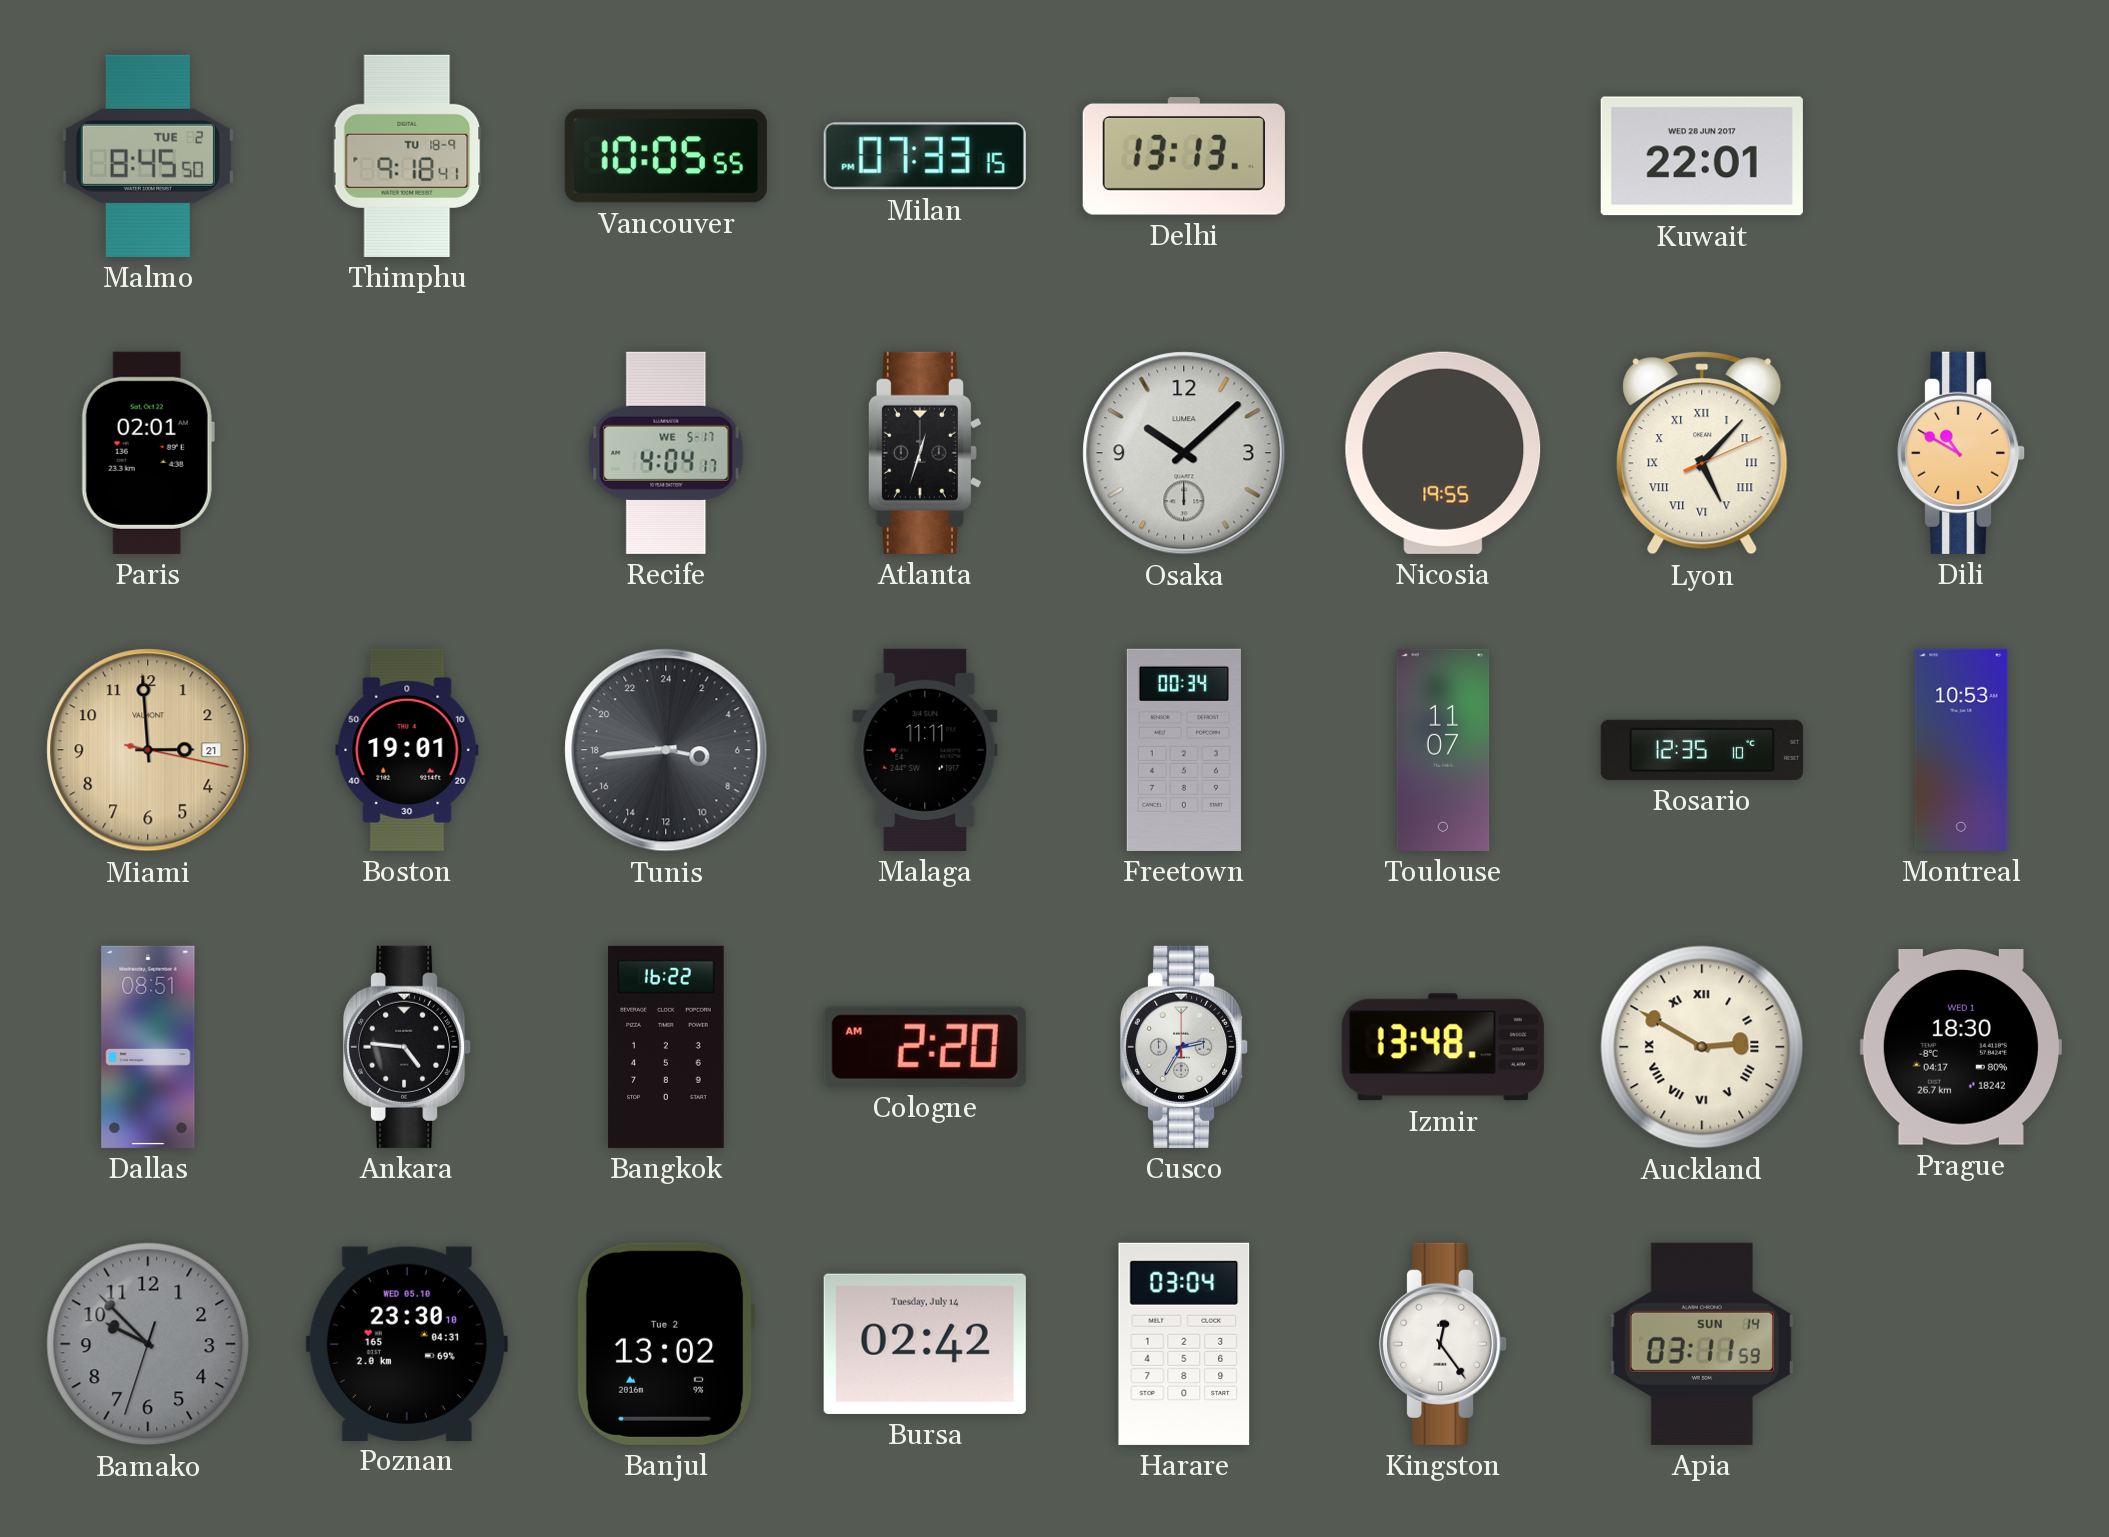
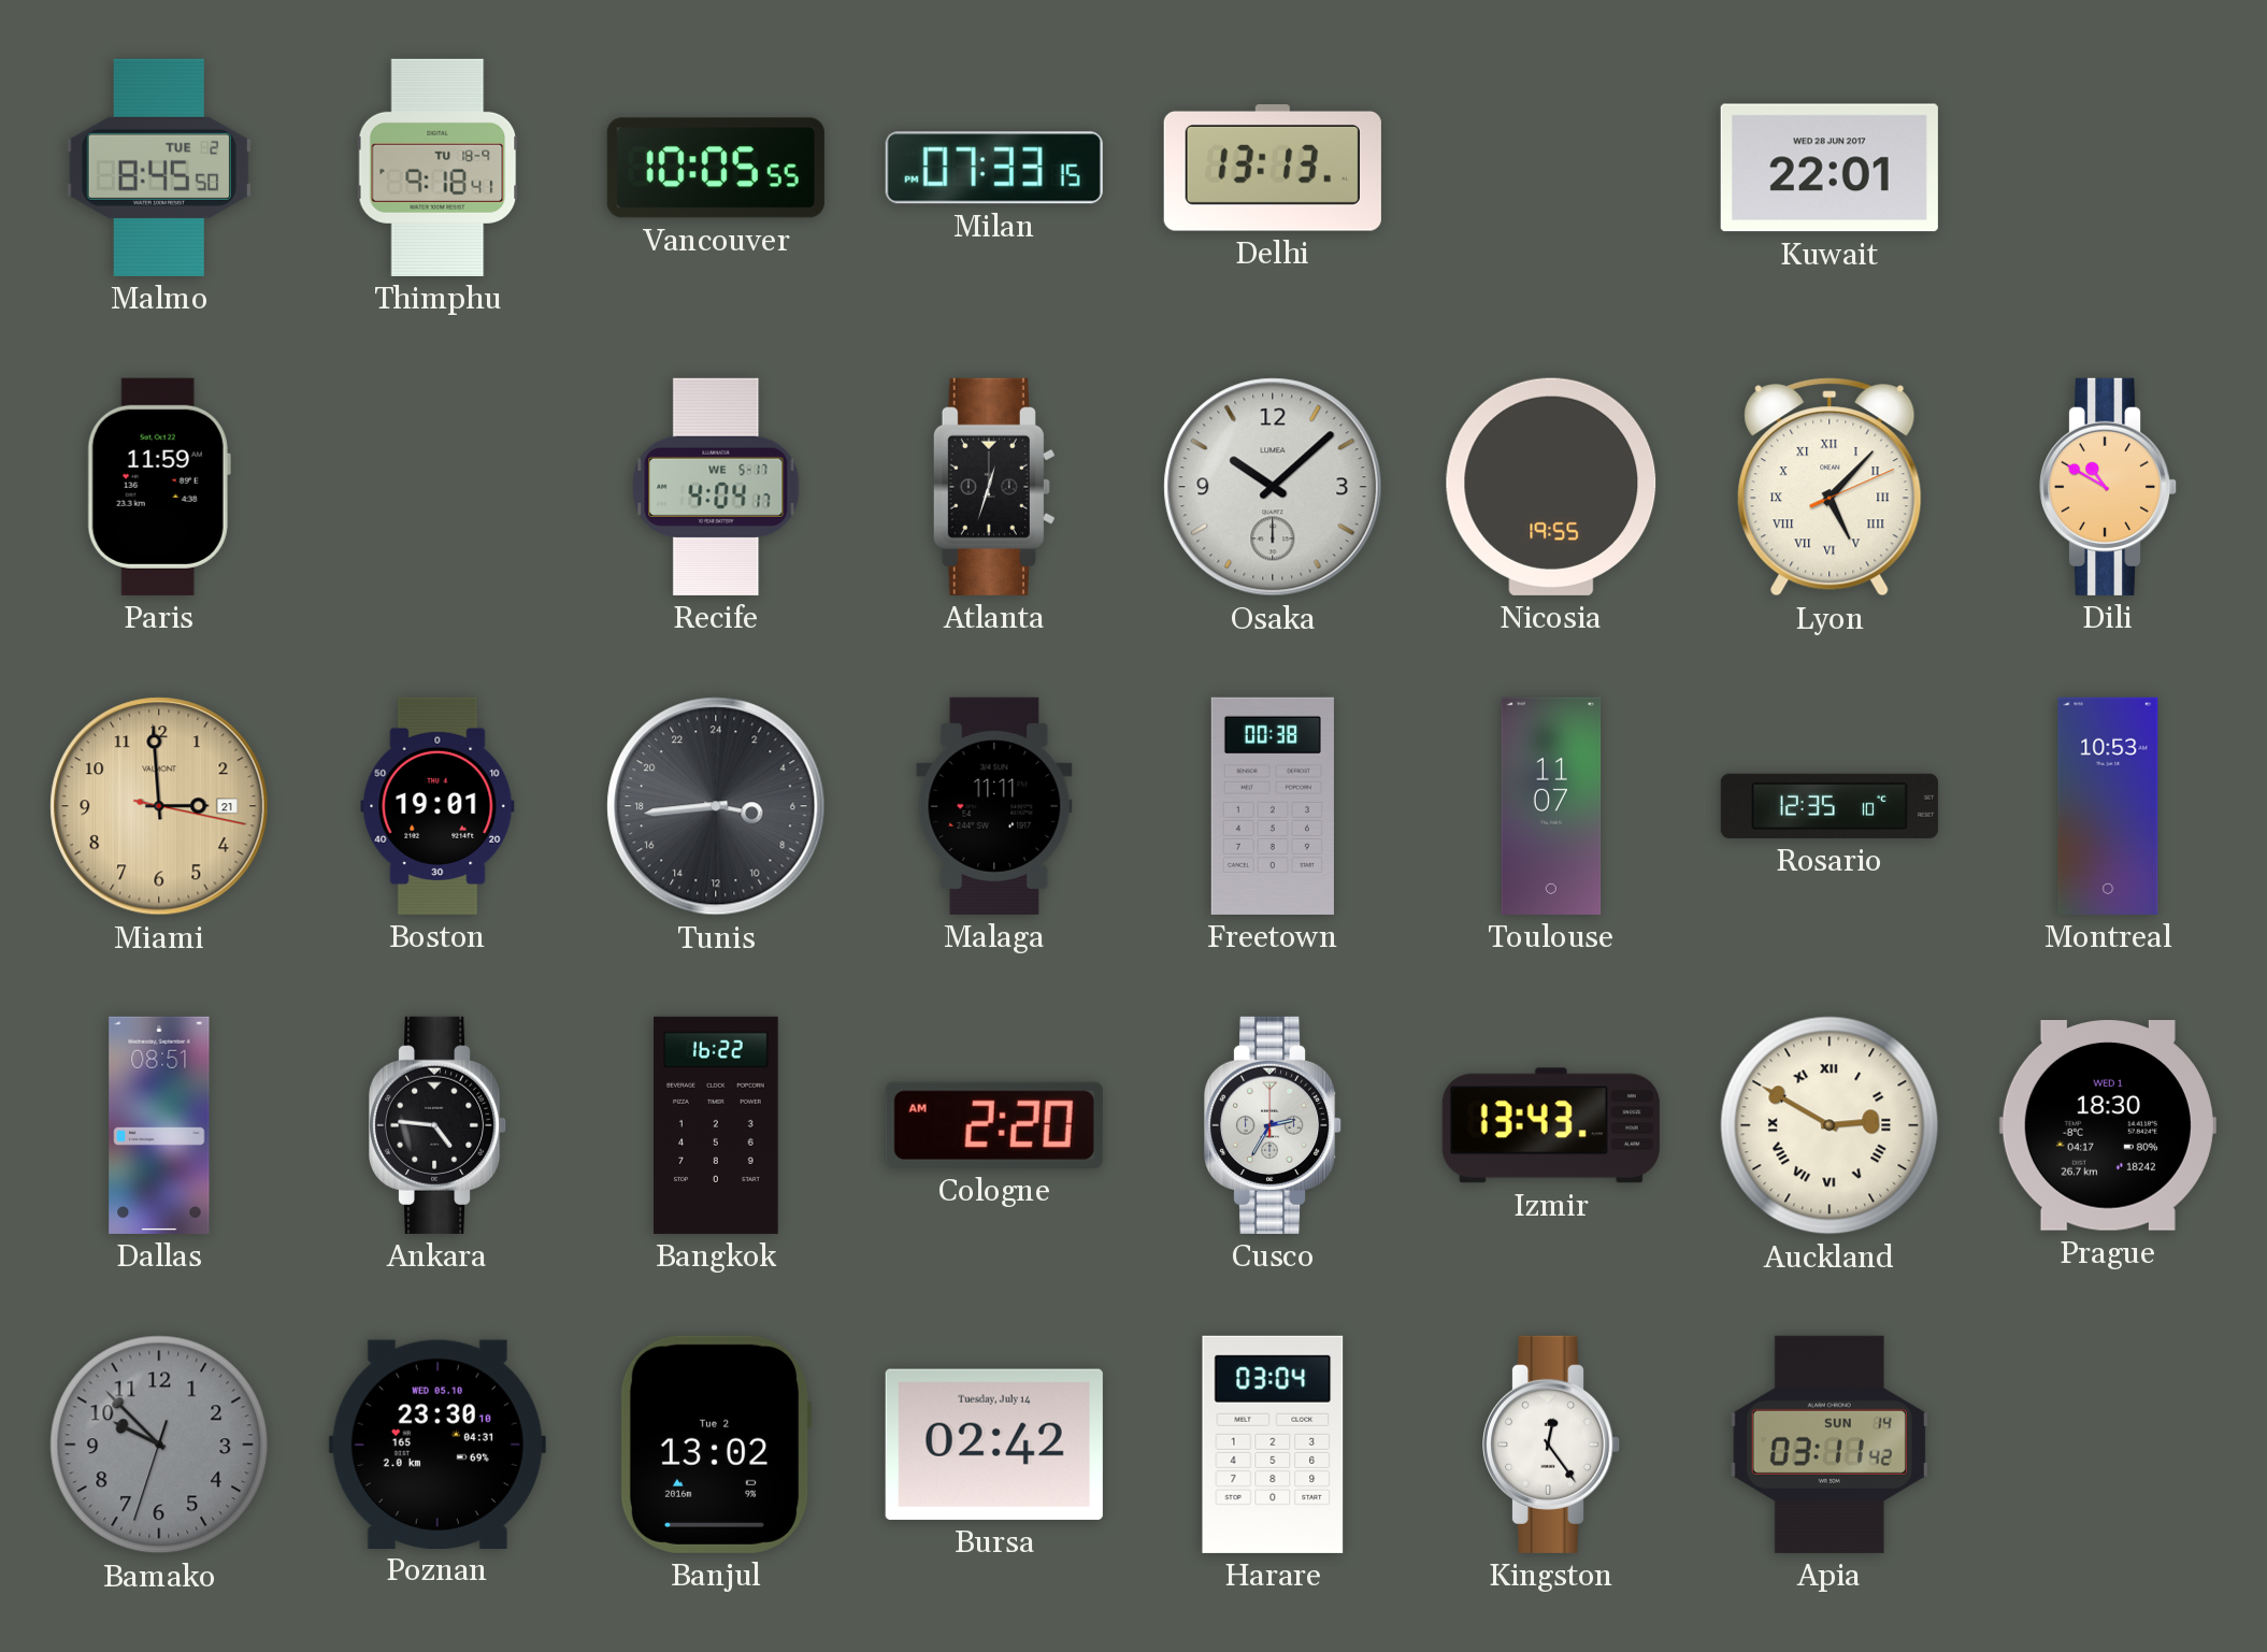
Paris: 02:01 -> 11:59 (159, 487)
Freetown: 00:34 -> 00:38 (1273, 806)
Izmir: 13:48 -> 13:43 (1551, 1125)
Apia: 03:11:59 -> 03:11:42 (1830, 1445)
